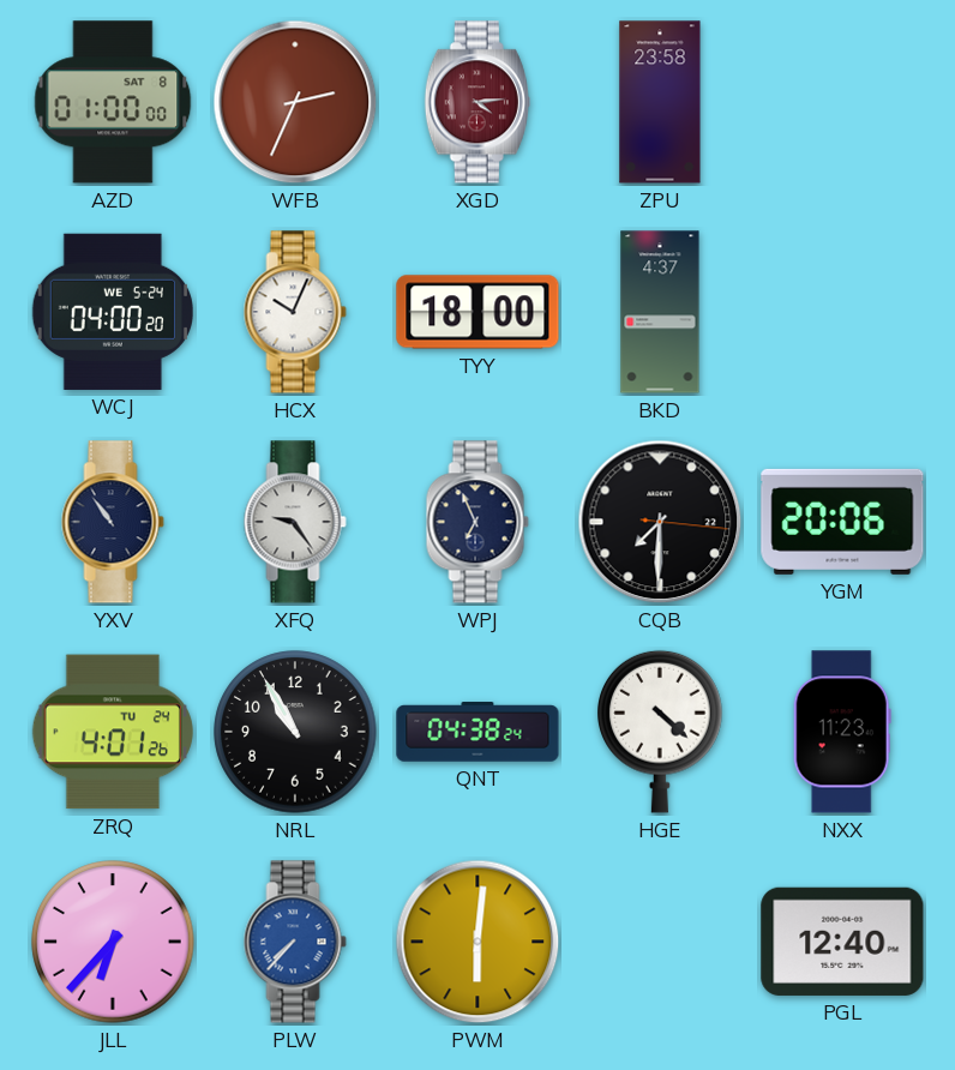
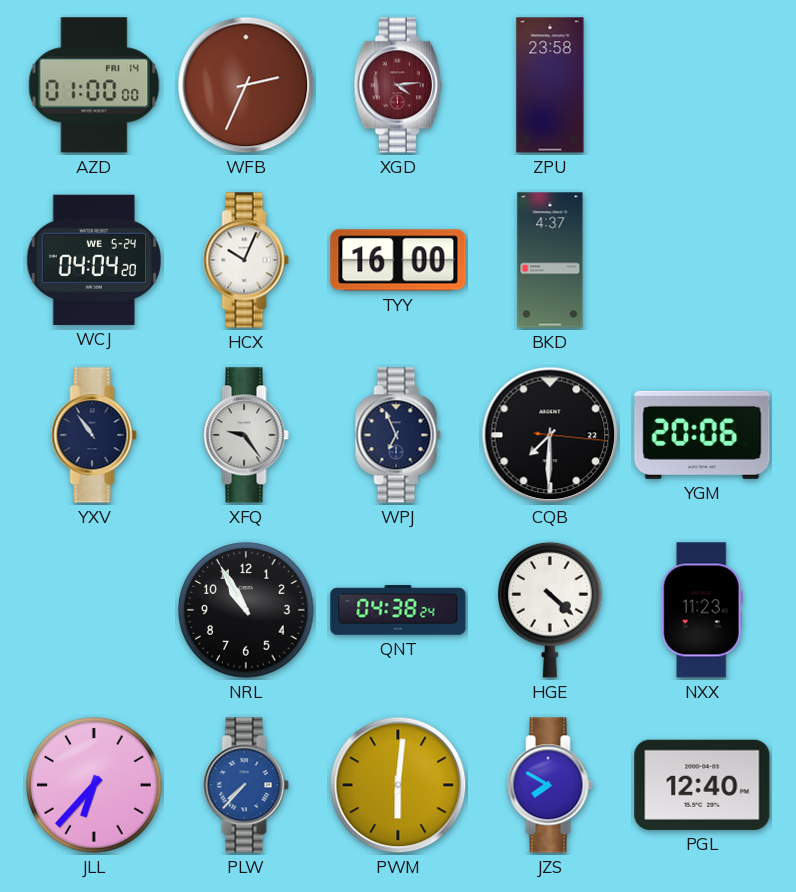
AZD date: SAT 8 -> FRI 14 (94, 85)
WCJ: 04:00 -> 04:04 (94, 260)
TYY: 18:00 -> 16:00 (398, 260)
ZRQ: 4:01 -> none (113, 732)
JZS: none -> 7:50 (550, 785)
